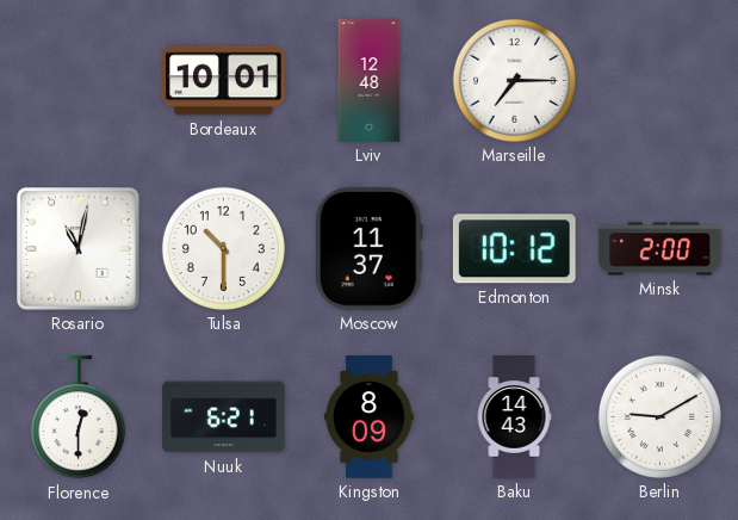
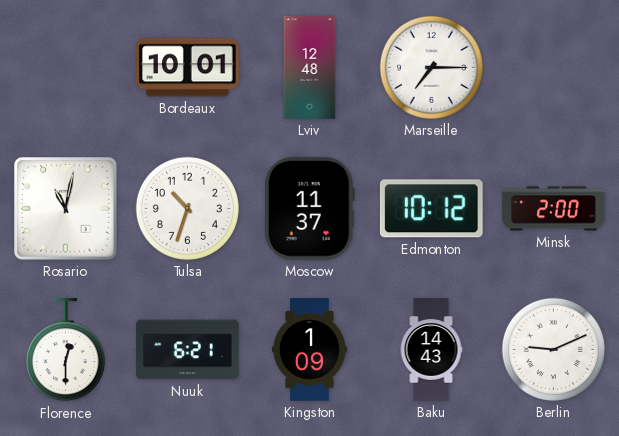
Tulsa: 10:30 -> 10:33 (187, 208)
Kingston: 8:09 -> 1:09 (310, 350)
Berlin: 9:10 -> 9:11 (553, 349)
